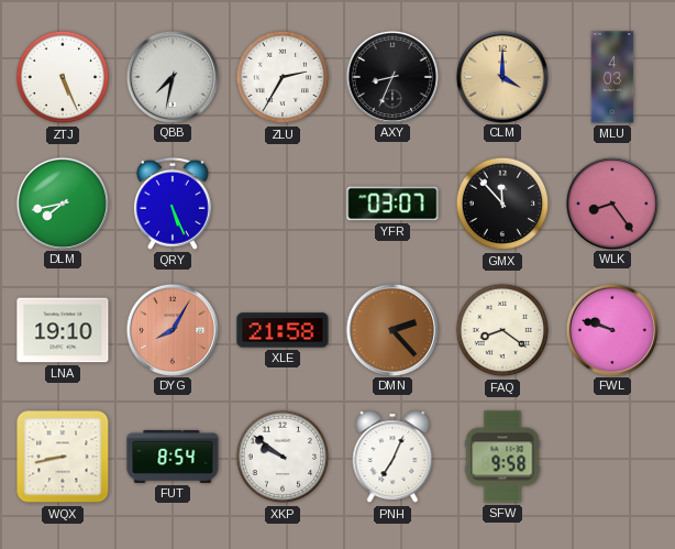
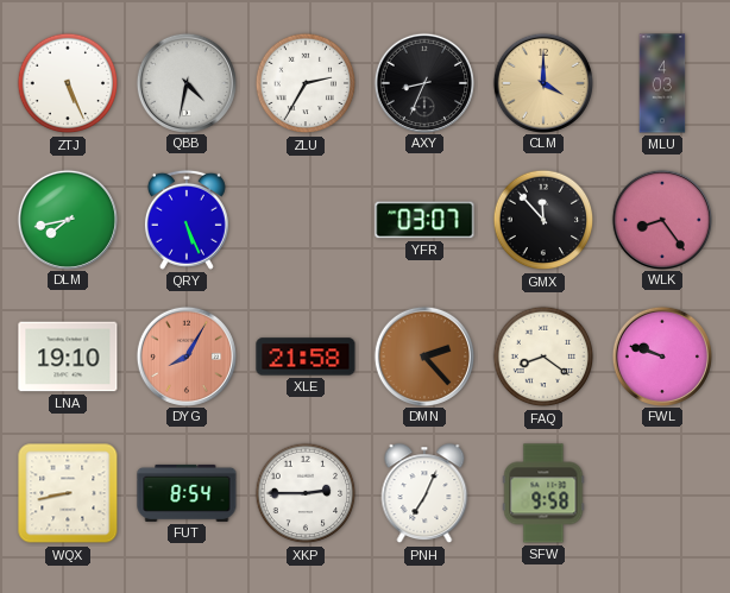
QBB: 7:32 -> 4:32 (185, 82)
XKP: 9:51 -> 2:45 (306, 493)
